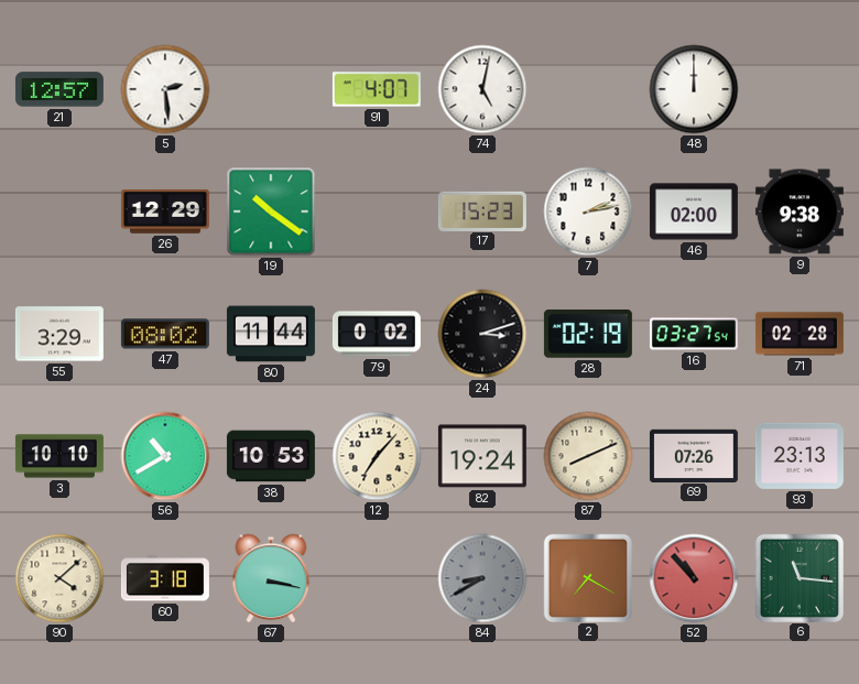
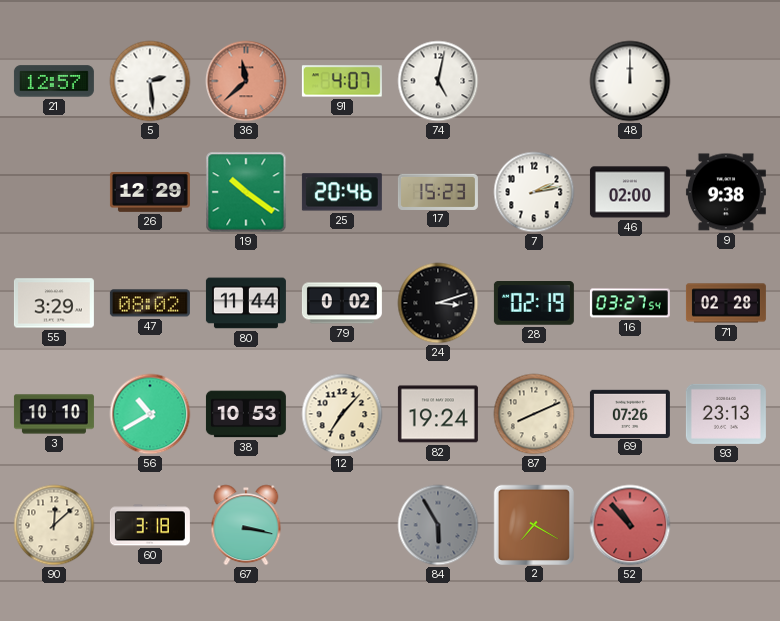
36: none -> 11:38 (246, 81)
25: none -> 20:46 (342, 192)
90: 4:08 -> 12:08 (54, 525)
84: 8:40 -> 5:55 (438, 525)
6: 11:16 -> none (798, 577)
